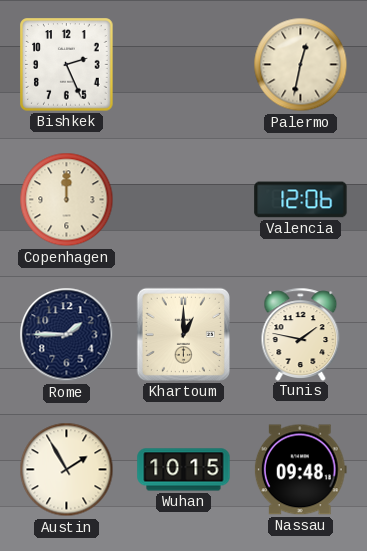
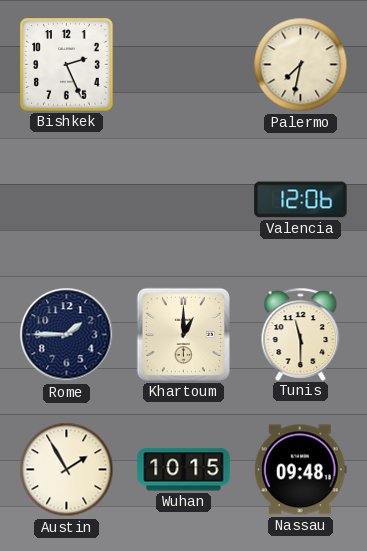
Palermo: 12:32 -> 7:32 (301, 65)
Copenhagen: 12:00 -> none (67, 200)
Tunis: 1:47 -> 11:30 (301, 334)
